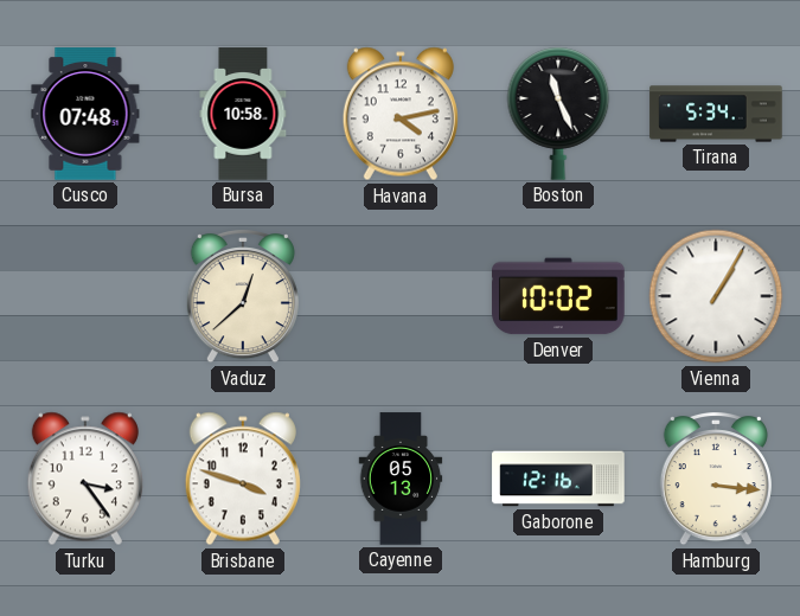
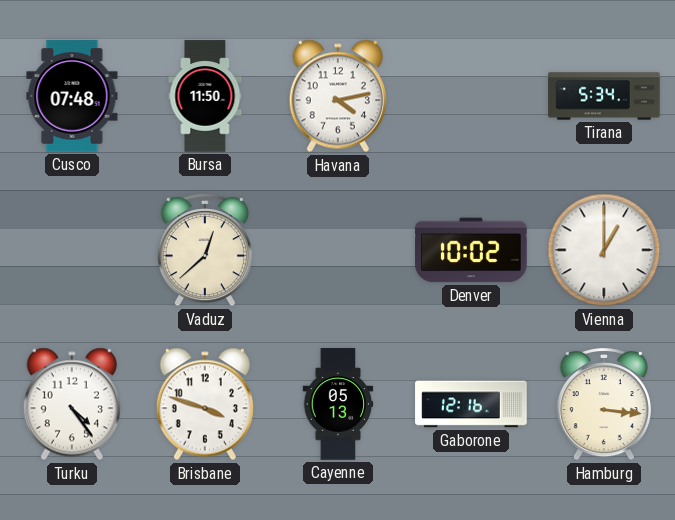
Bursa: 10:58 -> 11:50 (205, 96)
Boston: 11:26 -> none (558, 114)
Vienna: 1:05 -> 1:00 (604, 250)
Turku: 3:24 -> 4:24 (72, 404)
